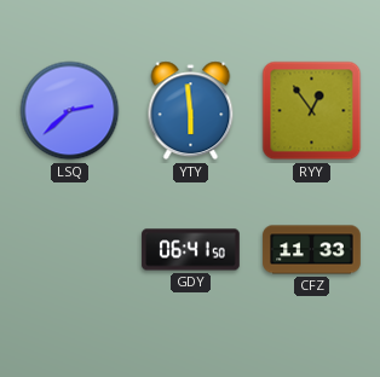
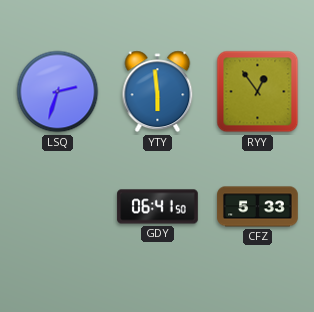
LSQ: 2:38 -> 2:33 (58, 92)
CFZ: 11:33 -> 5:33 (258, 207)
